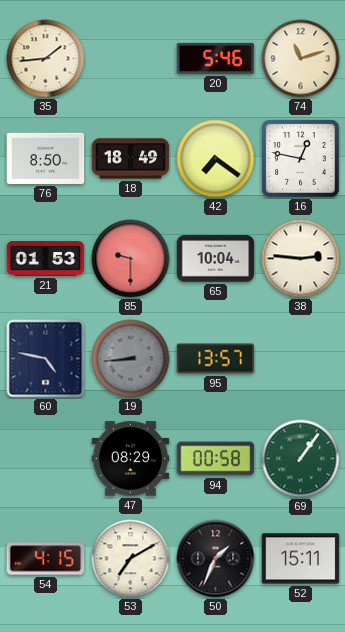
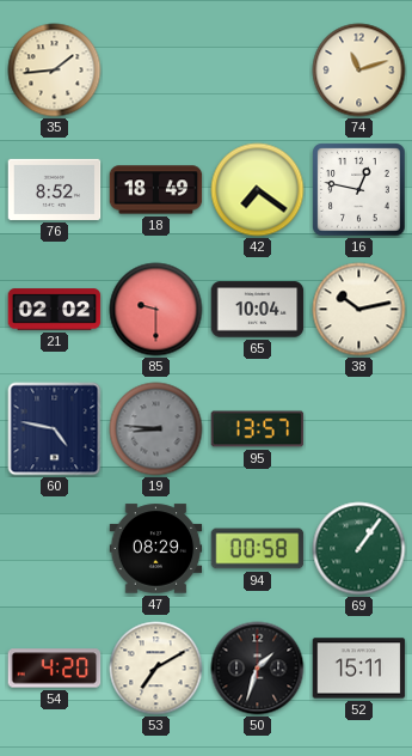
20: 5:46 -> none (216, 58)
76: 8:50 -> 8:52 (55, 189)
21: 01:53 -> 02:02 (55, 310)
38: 2:46 -> 10:13 (359, 310)
19: 8:44 -> 8:46 (156, 429)
54: 4:15 -> 4:20 (55, 669)
50: 1:34 -> 1:33 (258, 669)
